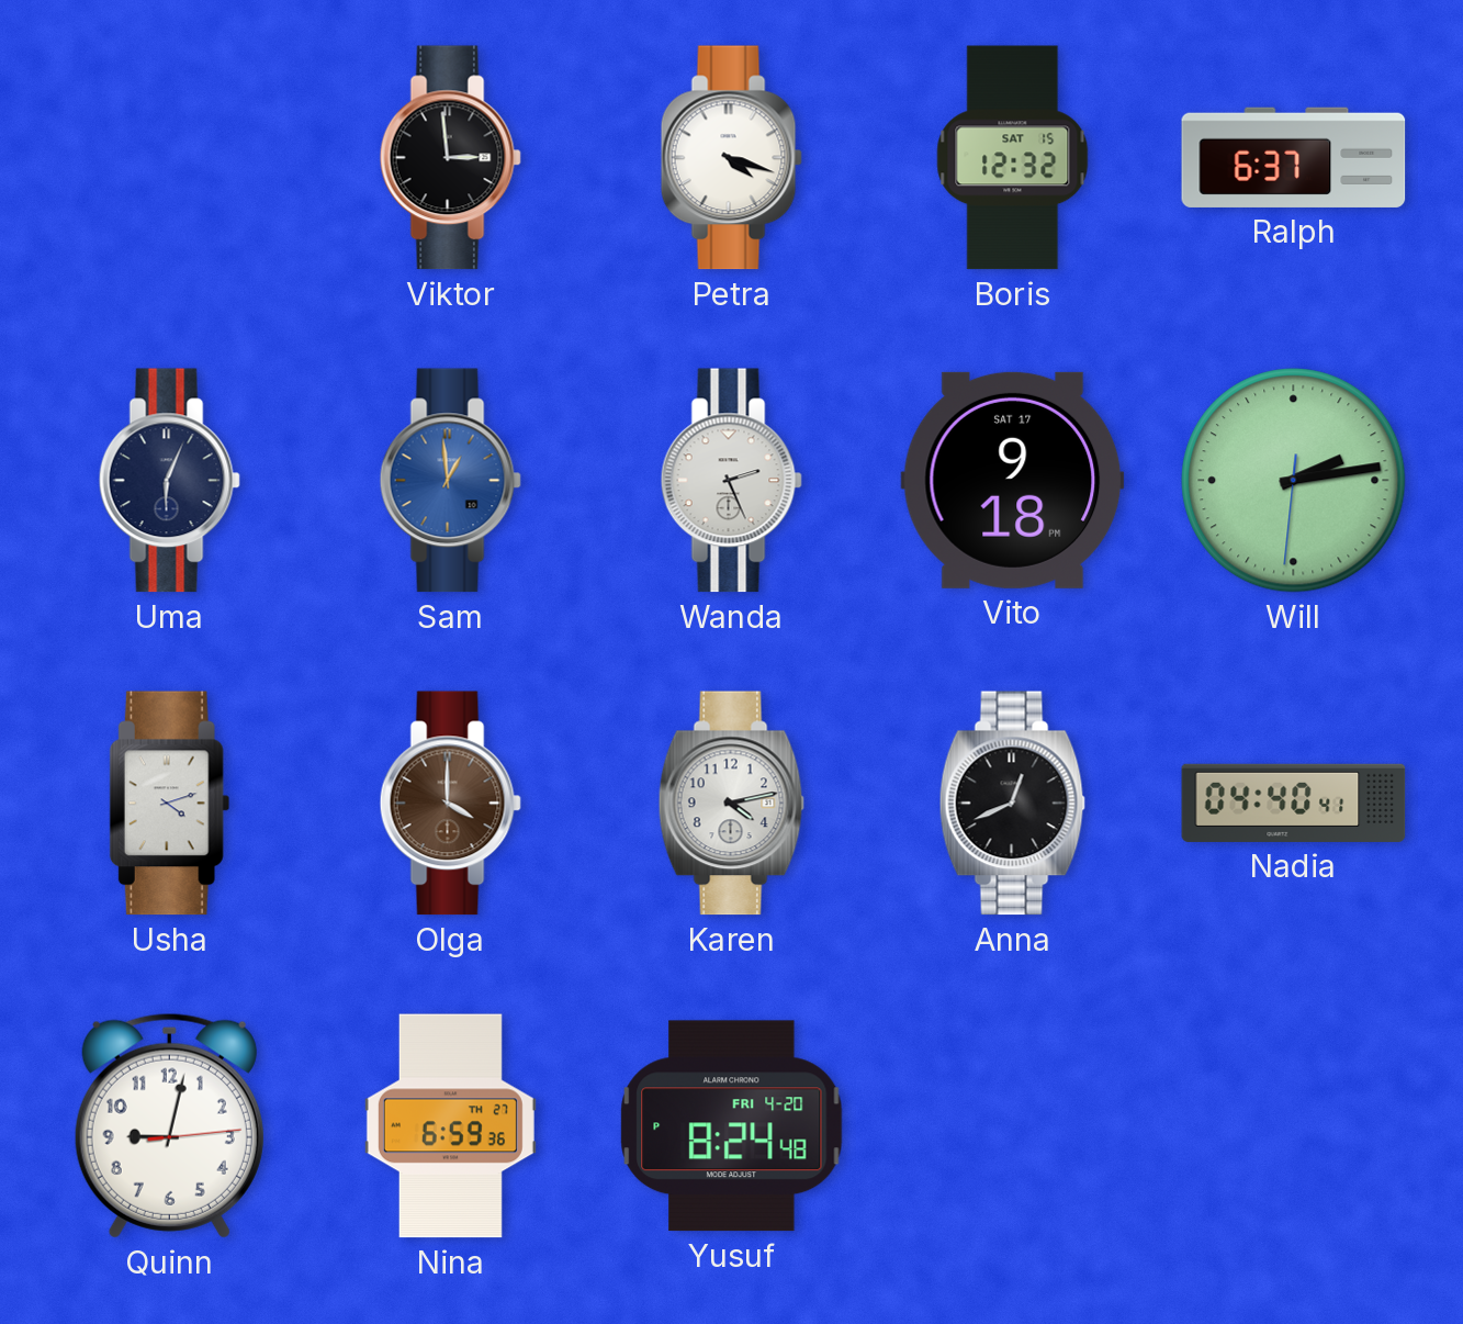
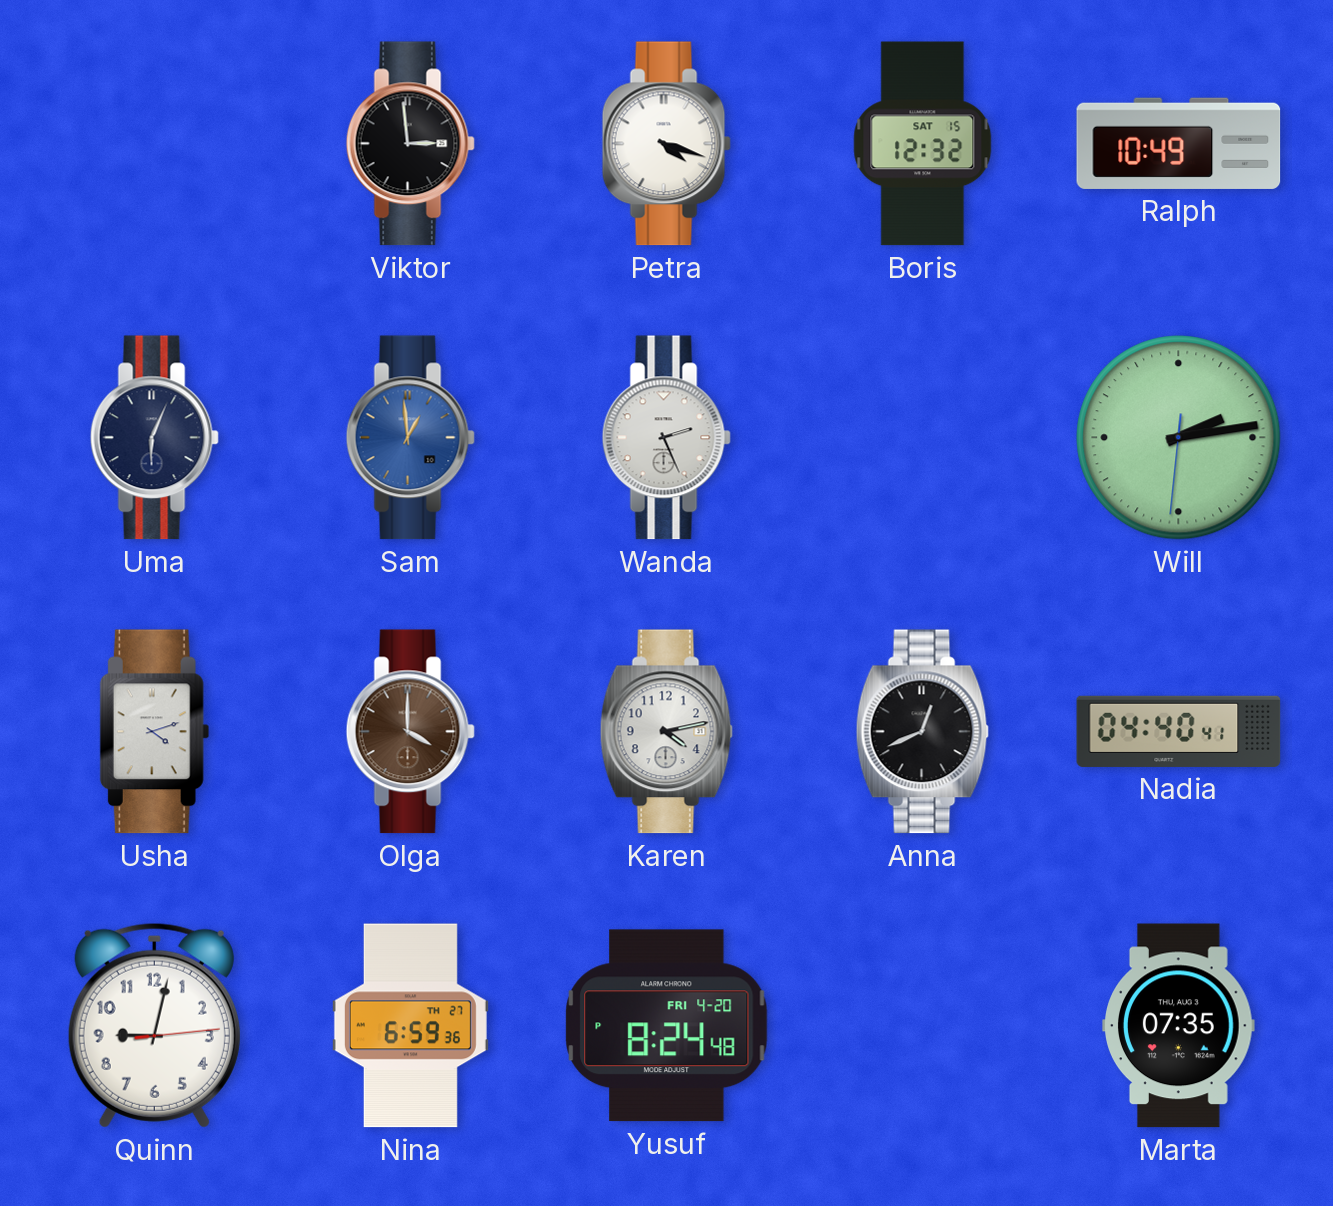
Ralph: 6:37 -> 10:49 (1179, 143)
Vito: 9:18 -> none (1013, 480)
Marta: none -> 07:35 (1179, 1026)
